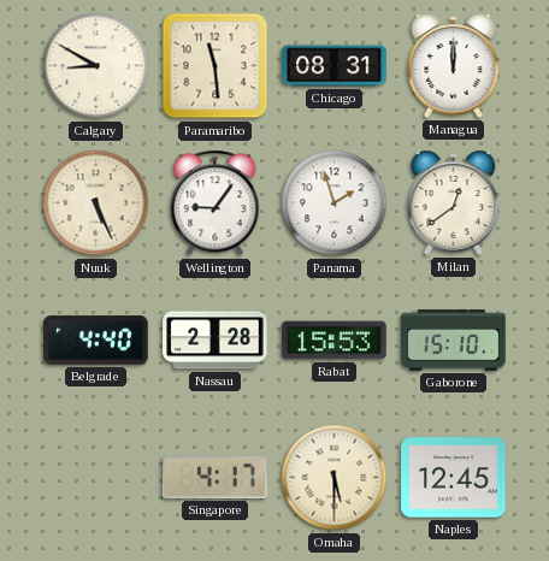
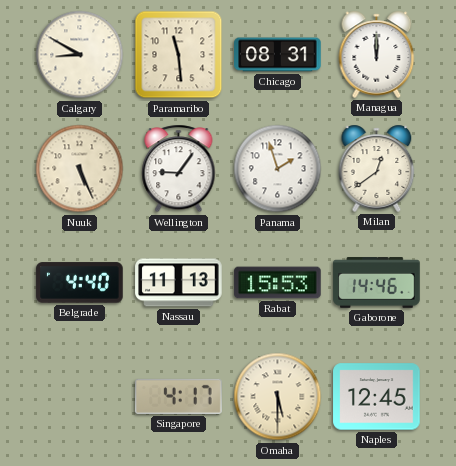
Nassau: 2:28 -> 11:13 (179, 283)
Gaborone: 15:10 -> 14:46 (377, 283)
